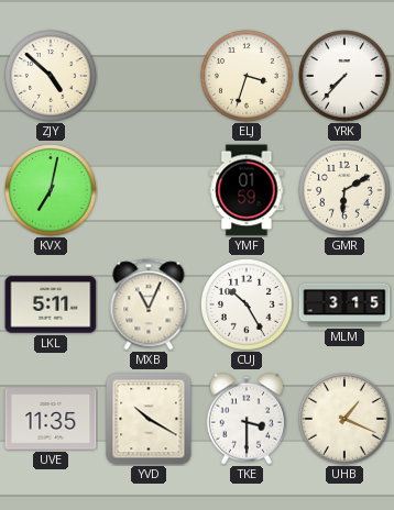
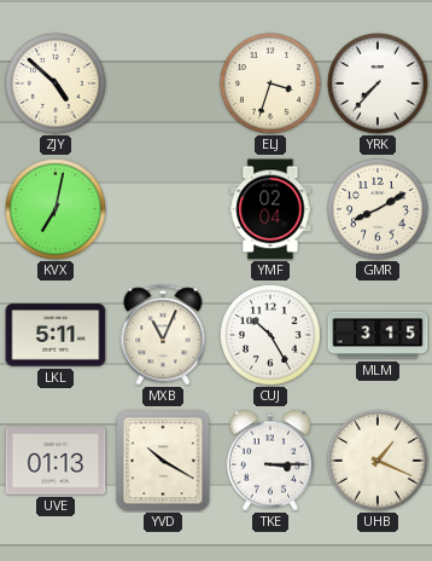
YMF: 01:59 -> 02:04 (270, 209)
GMR: 6:10 -> 8:10 (379, 210)
UVE: 11:35 -> 01:13 (56, 461)
TKE: 3:30 -> 3:15 (270, 461)
